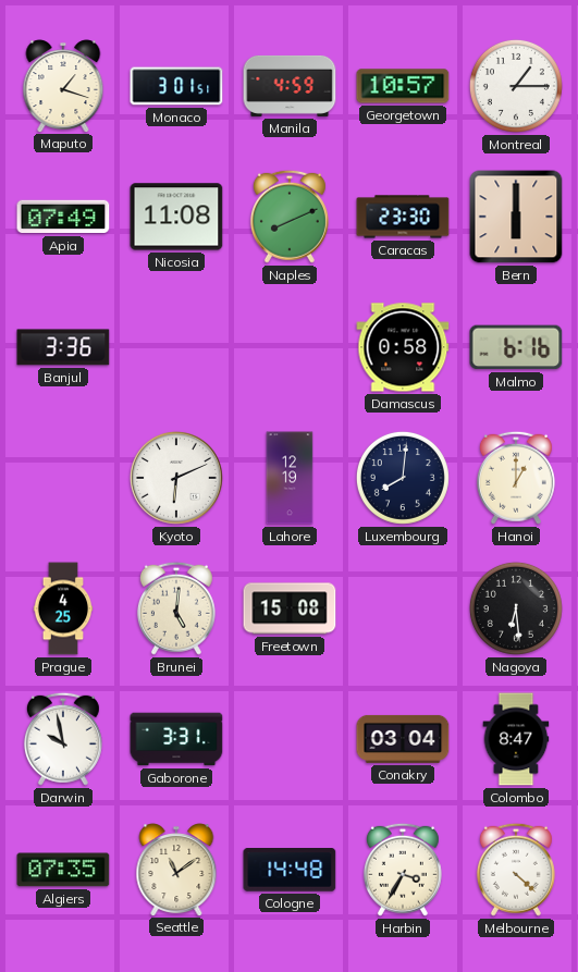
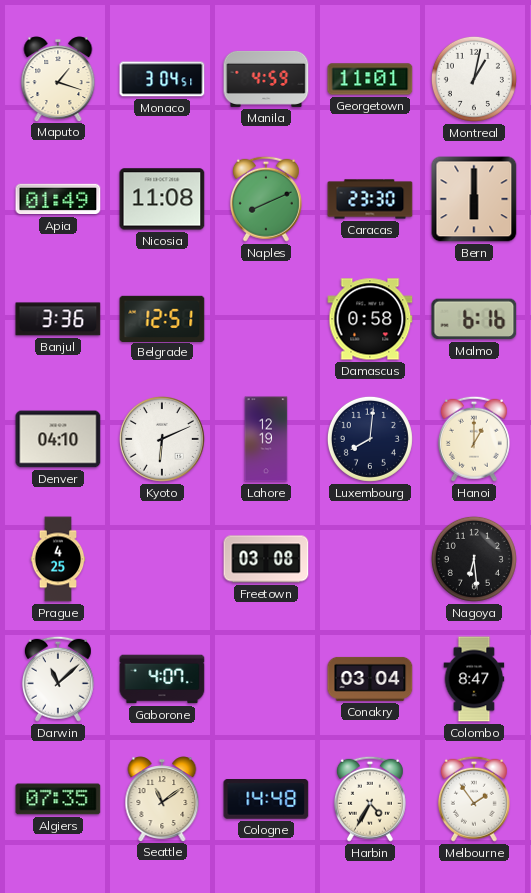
Monaco: 3:01 -> 3:04 (162, 79)
Georgetown: 10:57 -> 11:01 (370, 79)
Montreal: 1:15 -> 1:02 (474, 79)
Apia: 07:49 -> 01:49 (58, 199)
Belgrade: none -> 12:51 (162, 318)
Denver: none -> 04:10 (58, 439)
Brunei: 5:01 -> none (176, 608)
Freetown: 15:08 -> 03:08 (266, 559)
Darwin: 9:58 -> 11:08 (58, 679)
Gaborone: 3:31 -> 4:07 (162, 679)
Harbin: 3:35 -> 4:35 (370, 799)
Melbourne: 4:22 -> 1:54 (474, 799)
